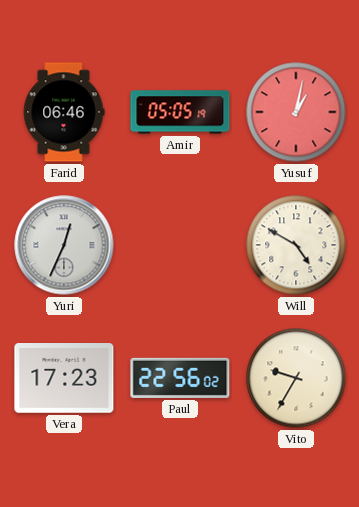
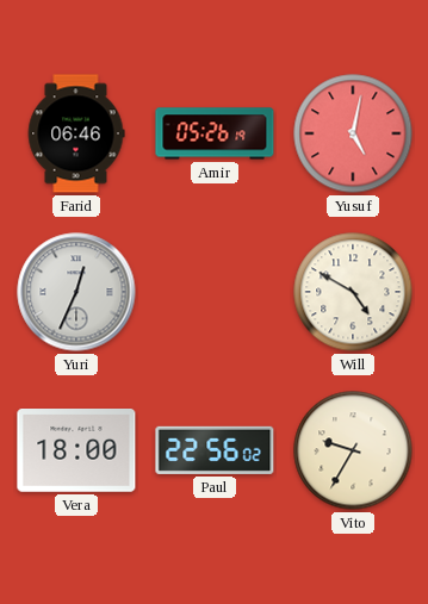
Amir: 05:05 -> 05:26 (215, 133)
Yusuf: 1:02 -> 5:02 (353, 133)
Vera: 17:23 -> 18:00 (76, 450)
